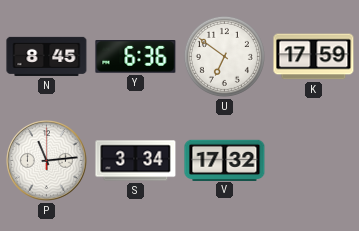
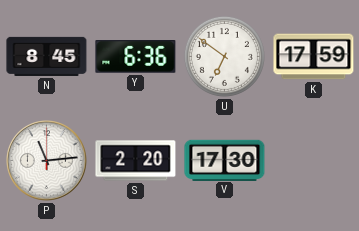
S: 3:34 -> 2:20 (136, 161)
V: 17:32 -> 17:30 (225, 160)
